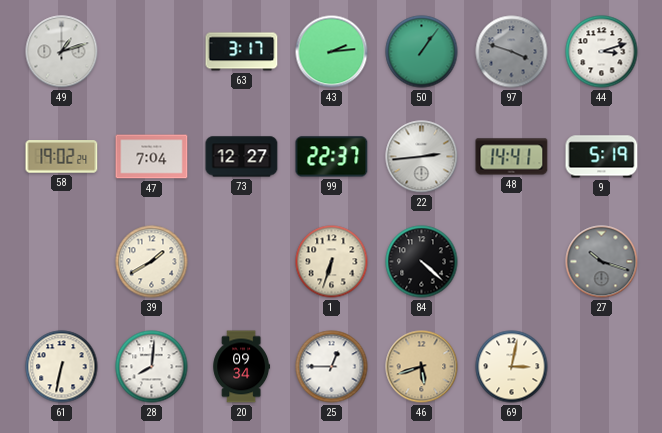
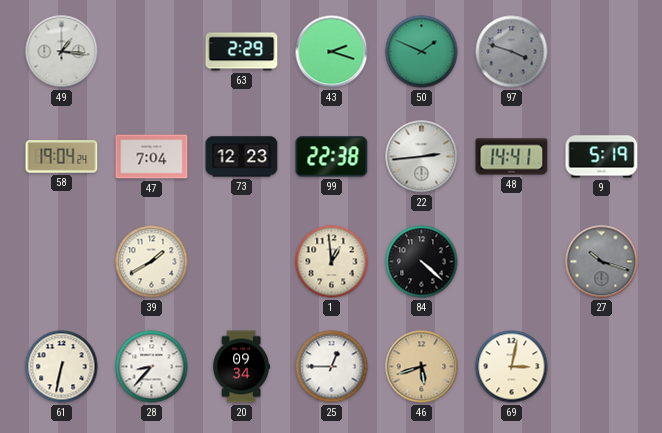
49: 1:12 -> 1:16 (62, 52)
63: 3:17 -> 2:29 (242, 52)
43: 2:14 -> 2:18 (332, 52)
50: 1:06 -> 1:49 (422, 52)
44: 3:12 -> none (602, 52)
58: 19:02 -> 19:04 (62, 157)
73: 12:27 -> 12:23 (242, 157)
99: 22:37 -> 22:38 (332, 157)
1: 6:33 -> 12:59 (332, 262)
28: 8:01 -> 8:37 (152, 367)
